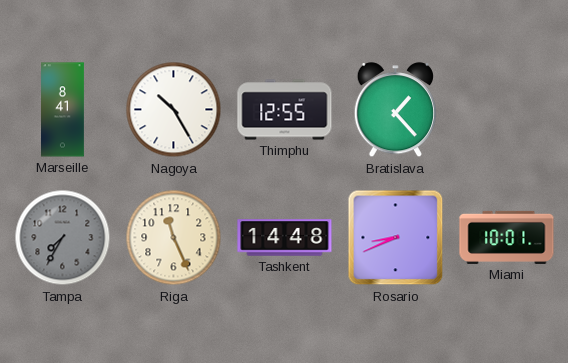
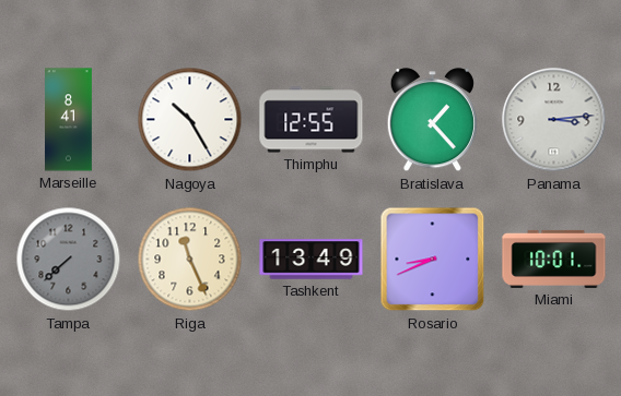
Panama: none -> 3:14 (554, 120)
Tampa: 7:35 -> 7:38 (69, 260)
Tashkent: 14:48 -> 13:49 (312, 260)
